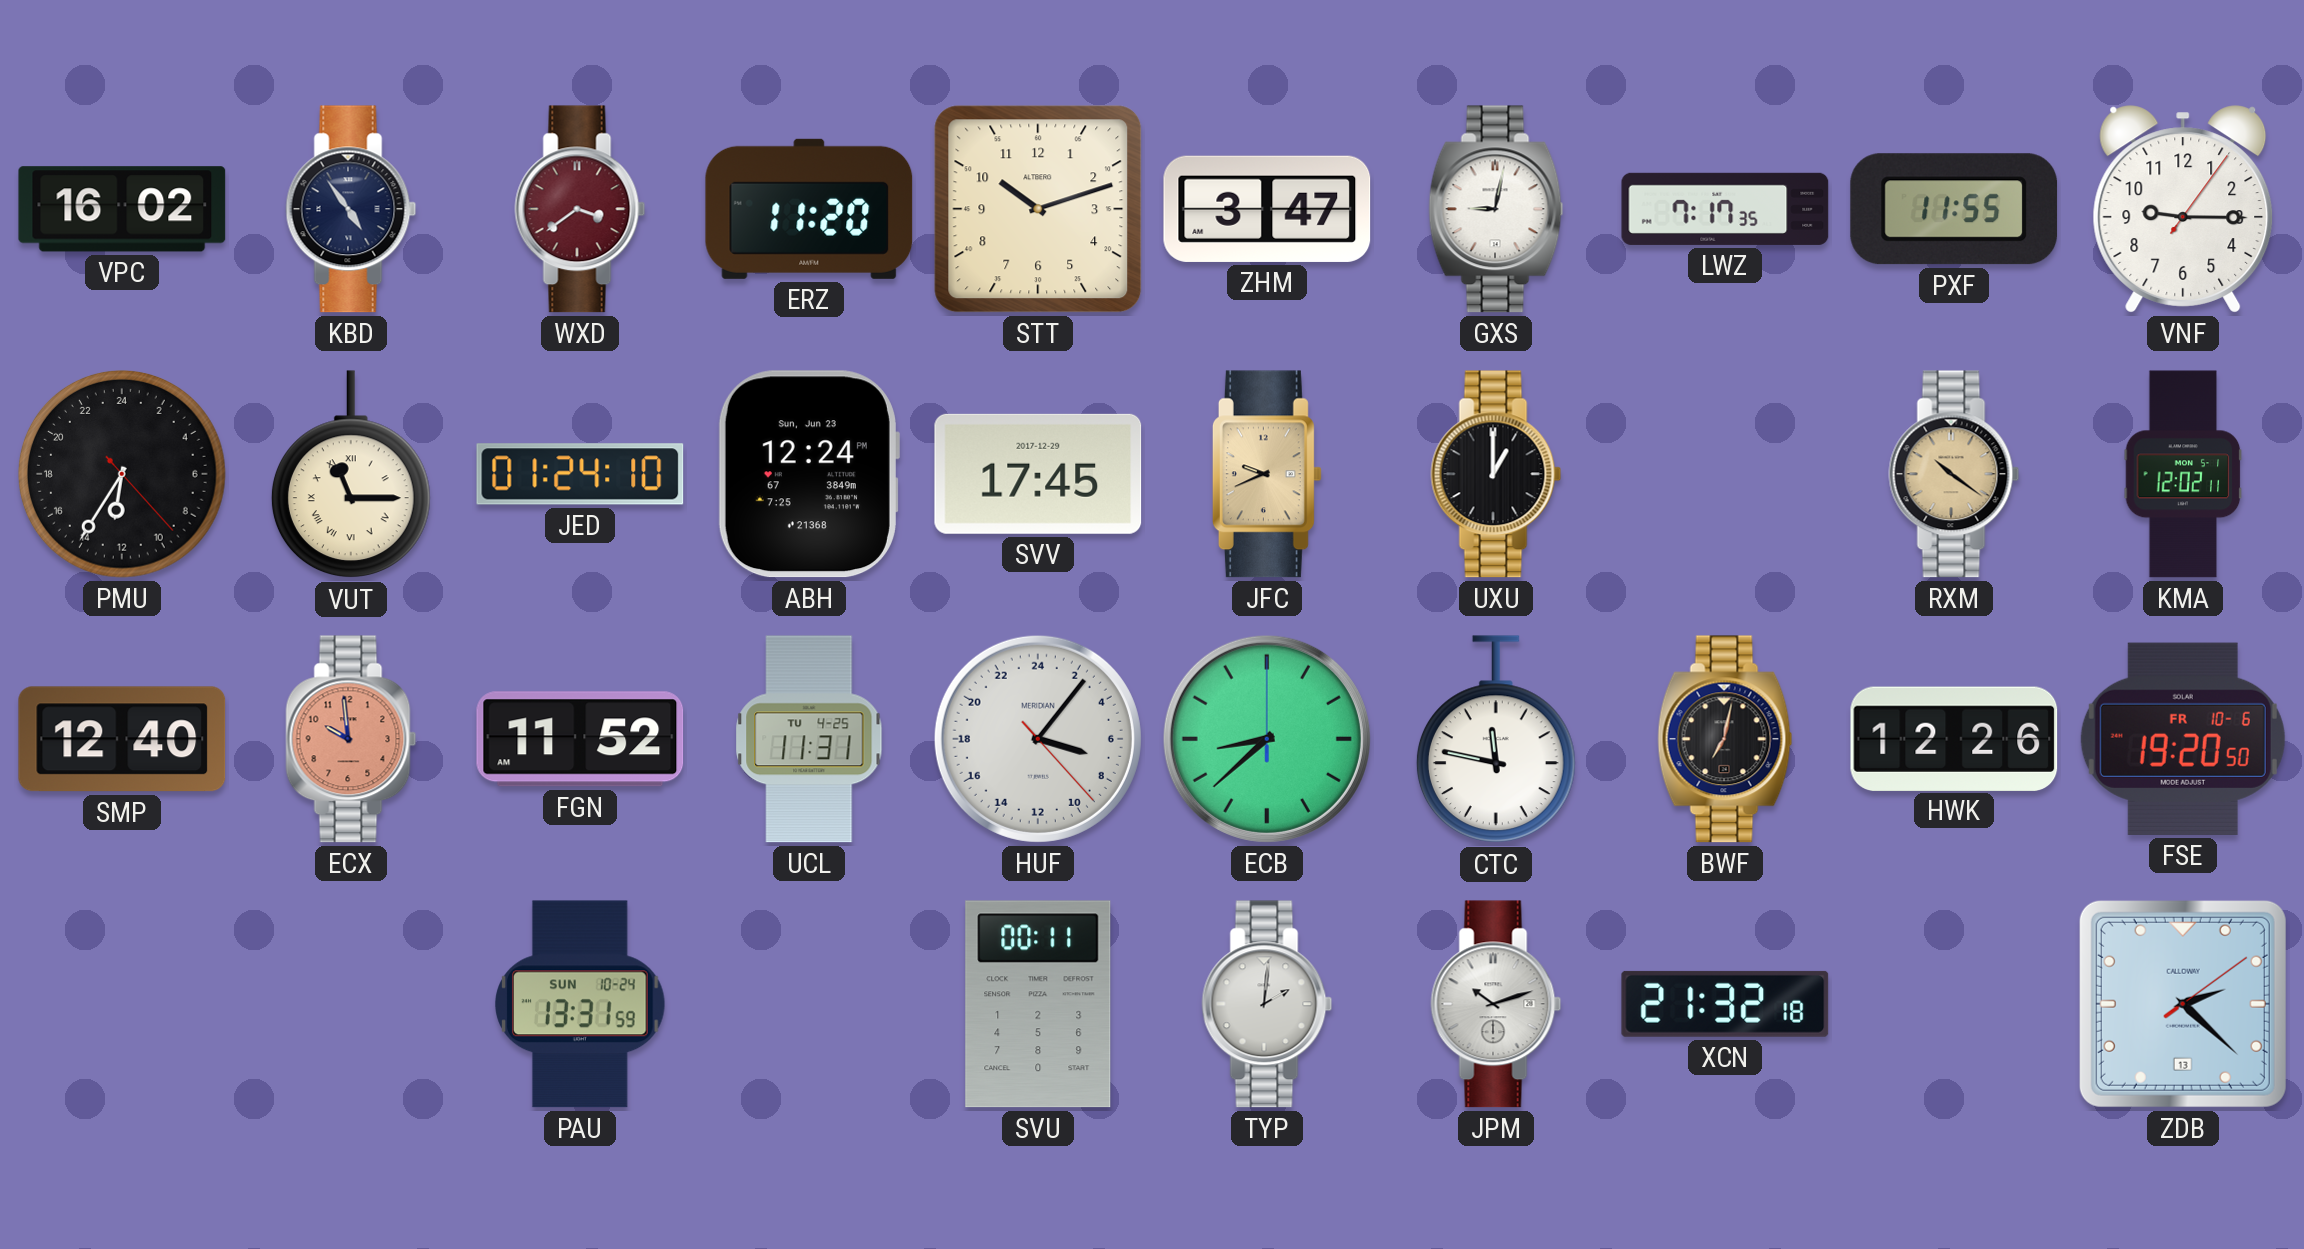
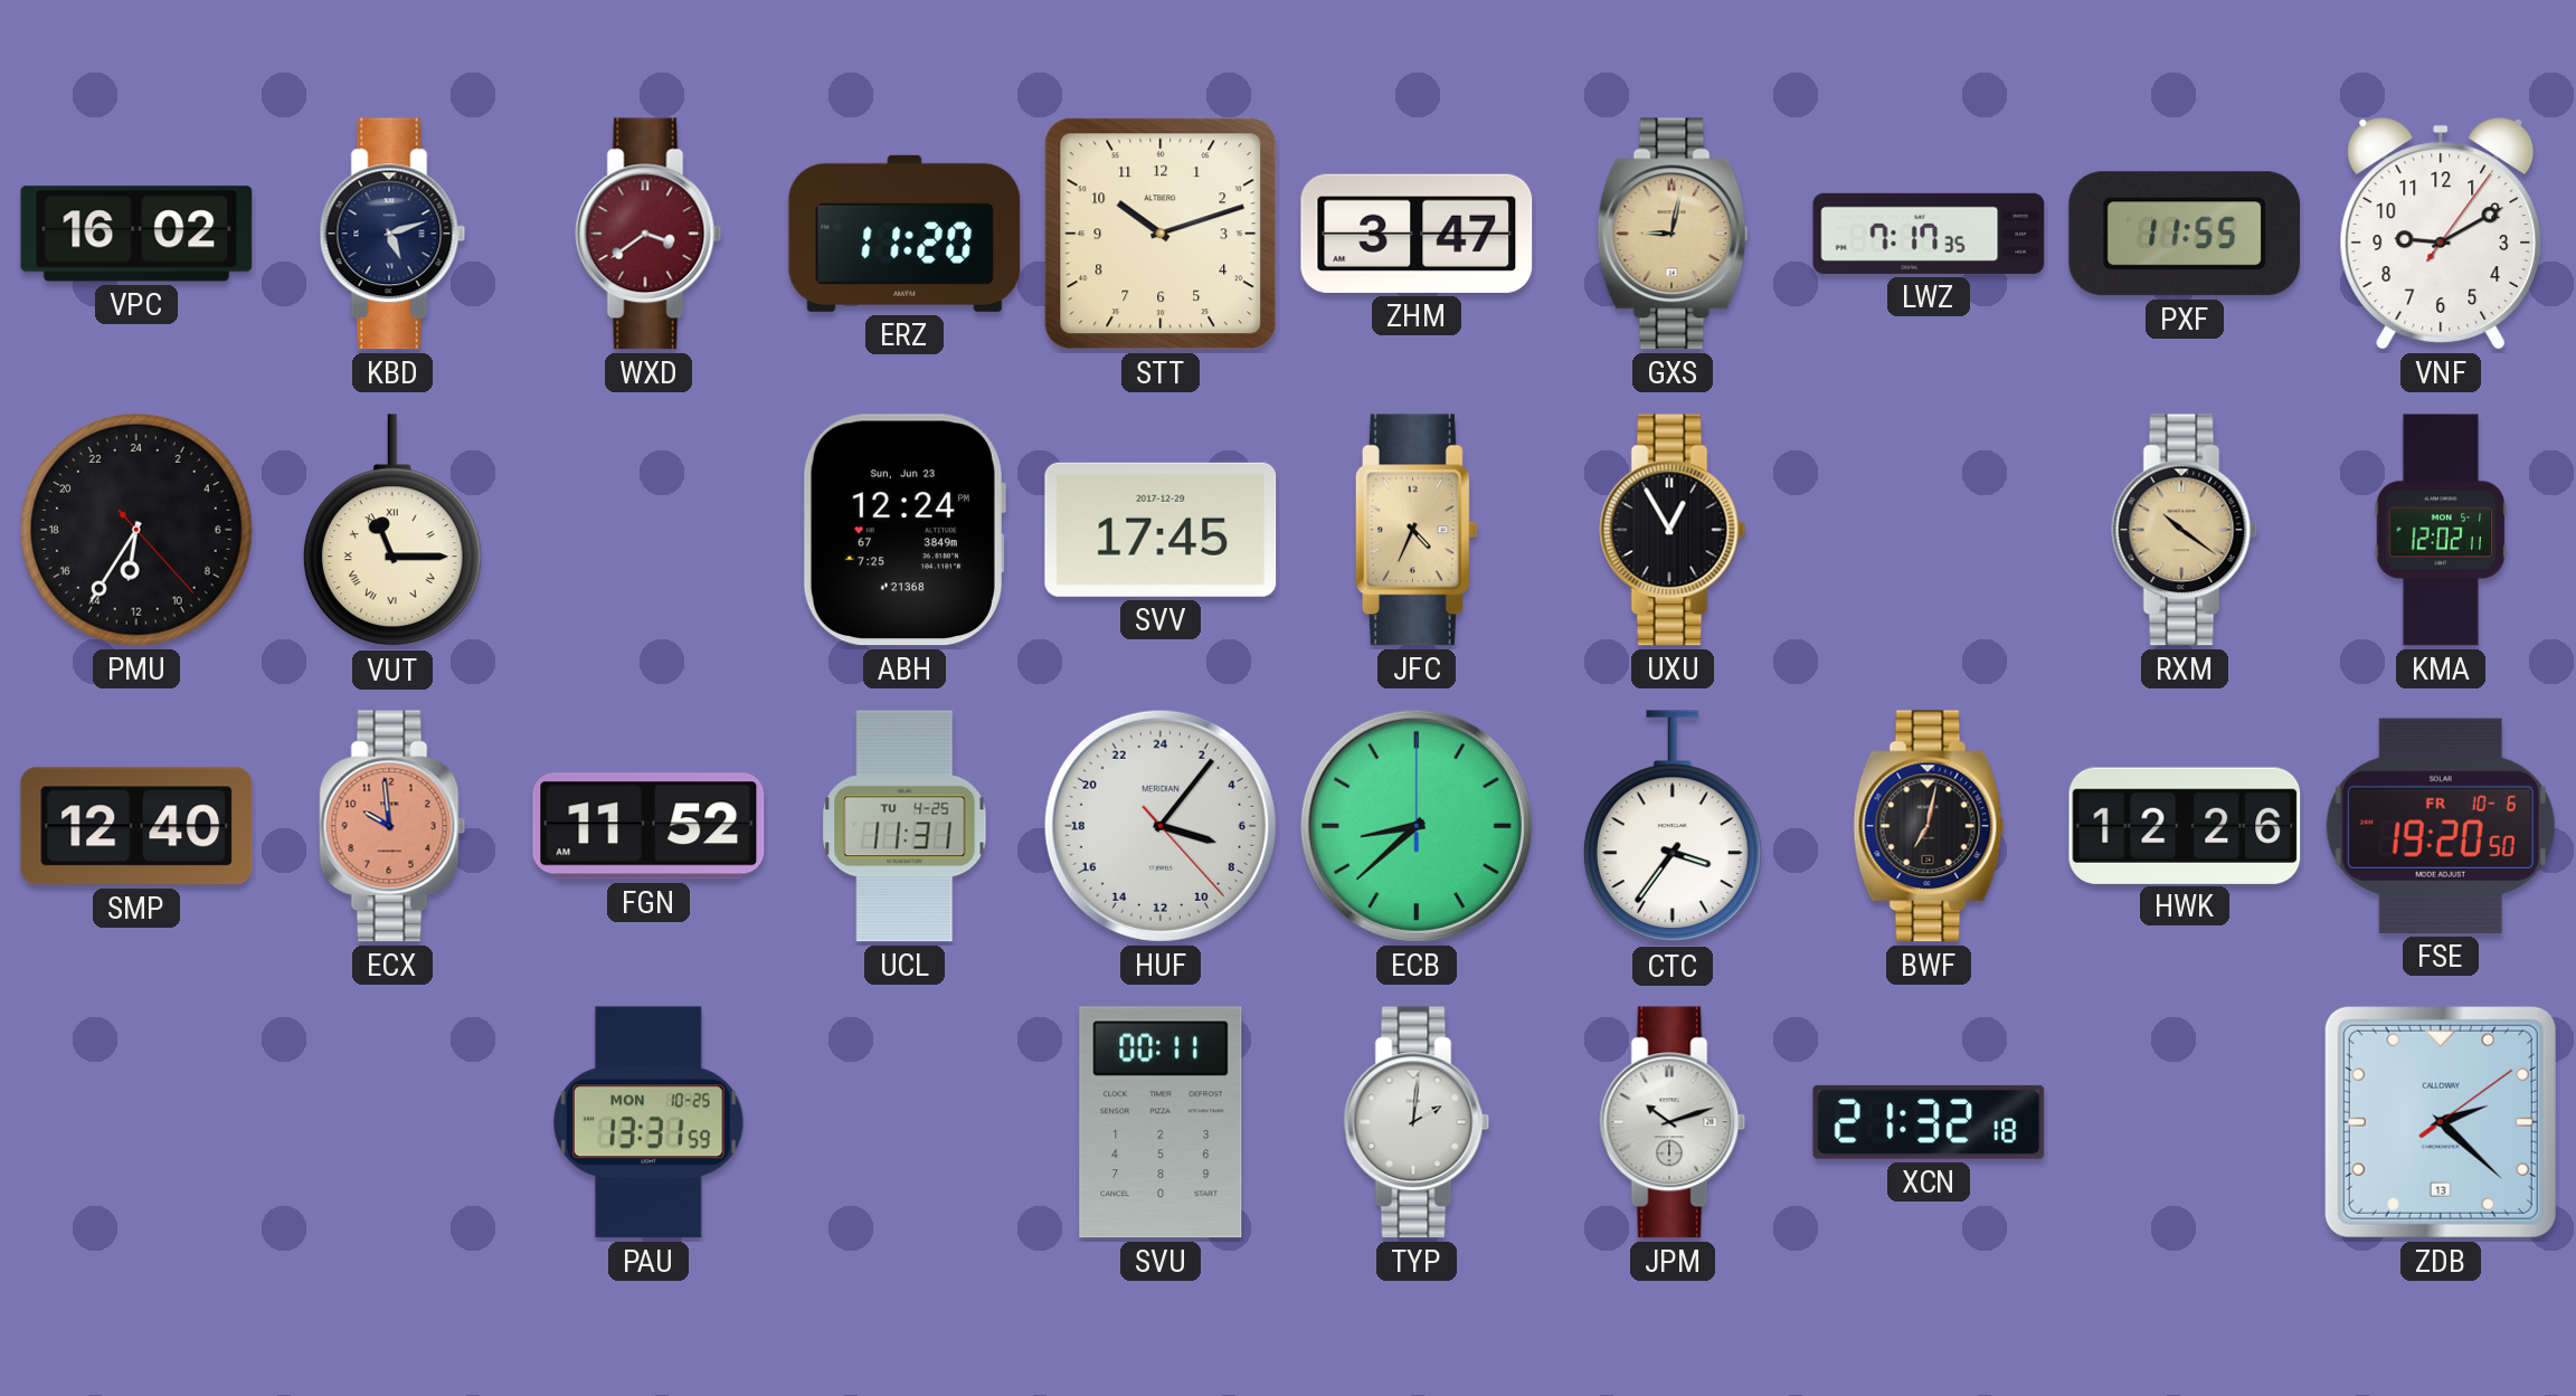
KBD: 4:54 -> 5:12 (392, 234)
GXS dial: white -> champagne (1673, 234)
VNF: 9:15 -> 9:10 (2441, 234)
JED: 01:24 -> none (580, 474)
JFC: 9:41 -> 4:34 (1417, 530)
UXU: 1:00 -> 12:55 (1673, 530)
CTC: 11:47 -> 3:36 (1673, 827)
PAU date: SUN 10-24 -> MON 10-25 (648, 1122)
